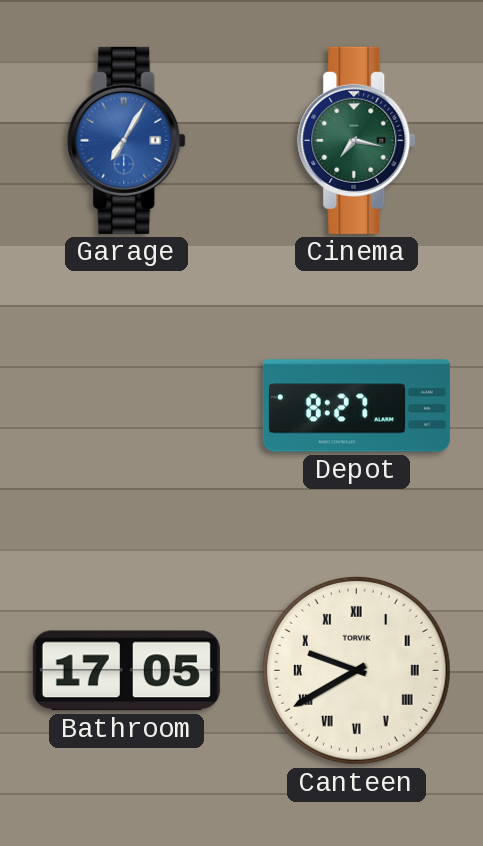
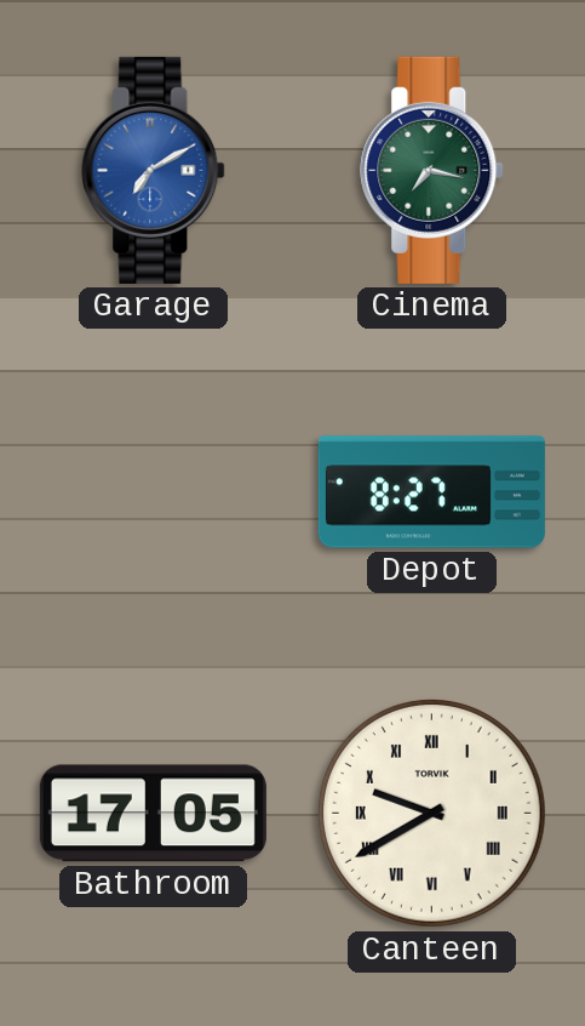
Garage: 7:05 -> 7:10 (154, 170)
